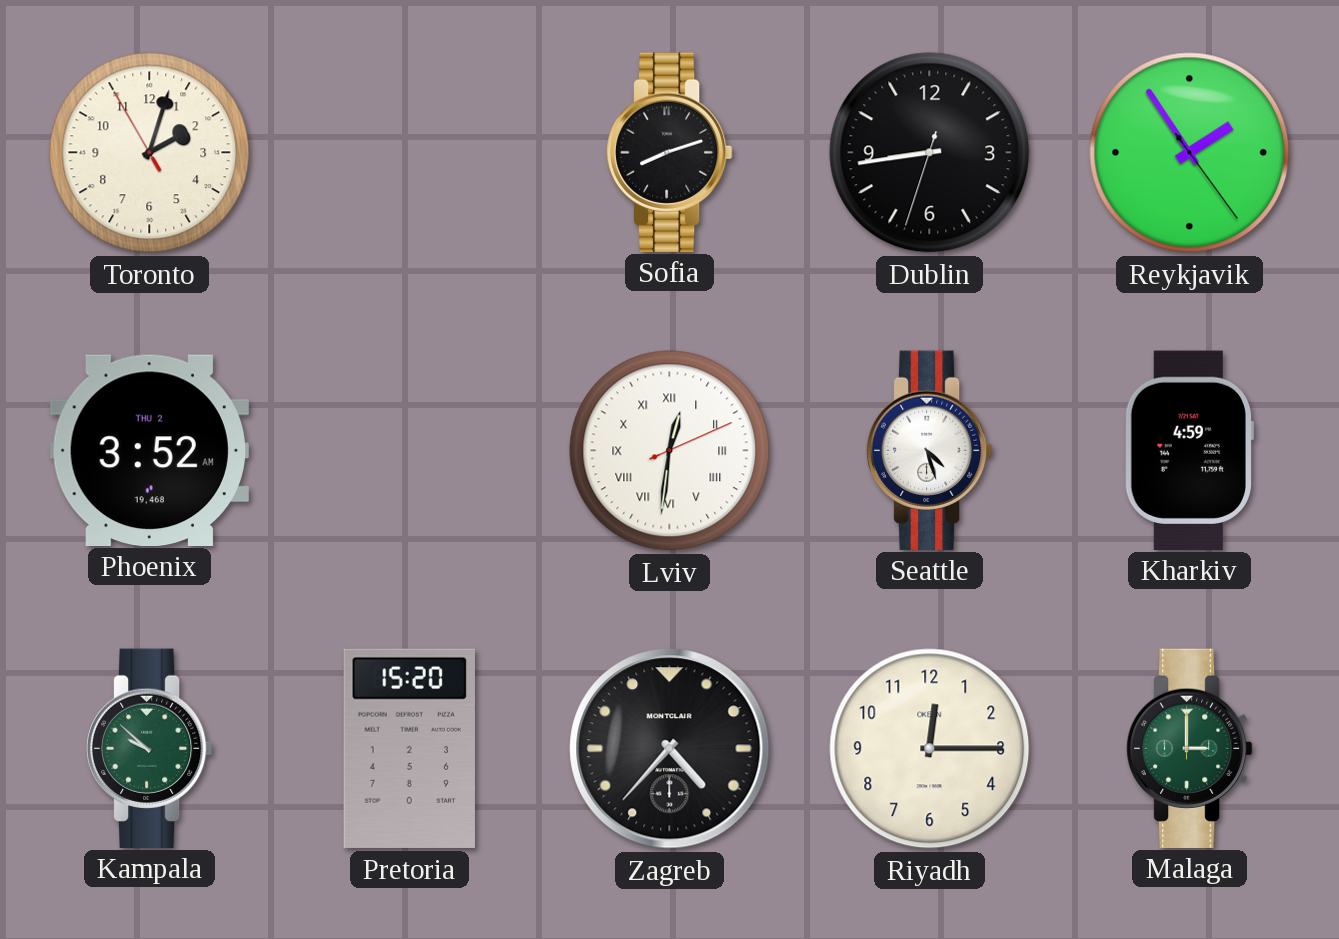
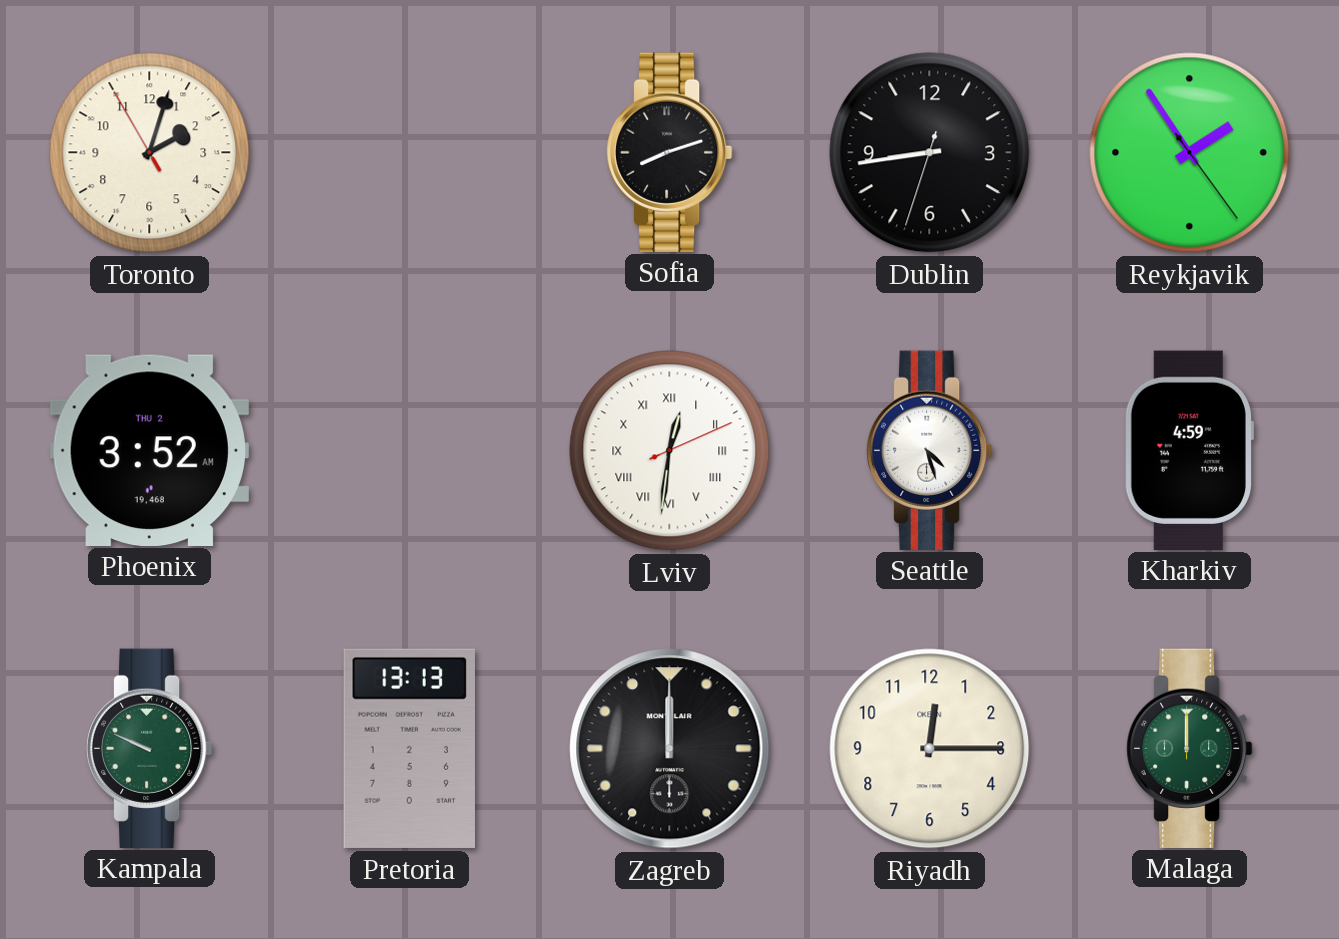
Kampala: 9:52 -> 9:49 (149, 748)
Pretoria: 15:20 -> 13:13 (409, 748)
Zagreb: 4:37 -> 12:00 (670, 749)
Malaga: 3:00 -> 12:00 (1189, 748)
